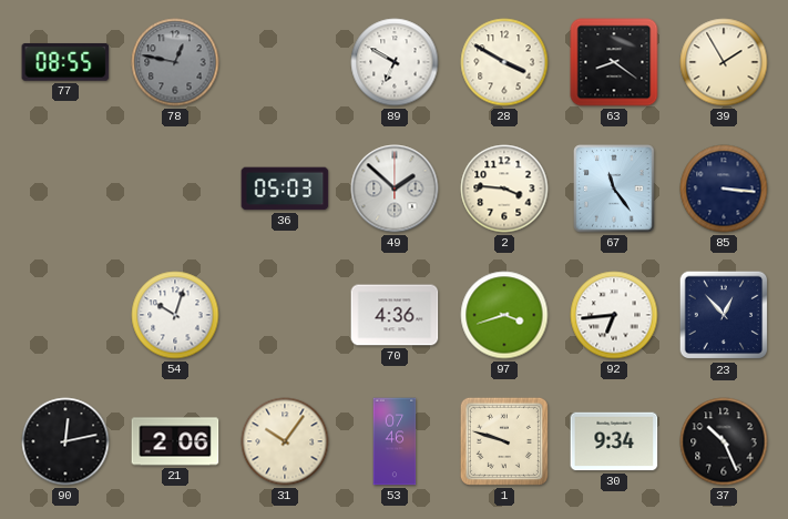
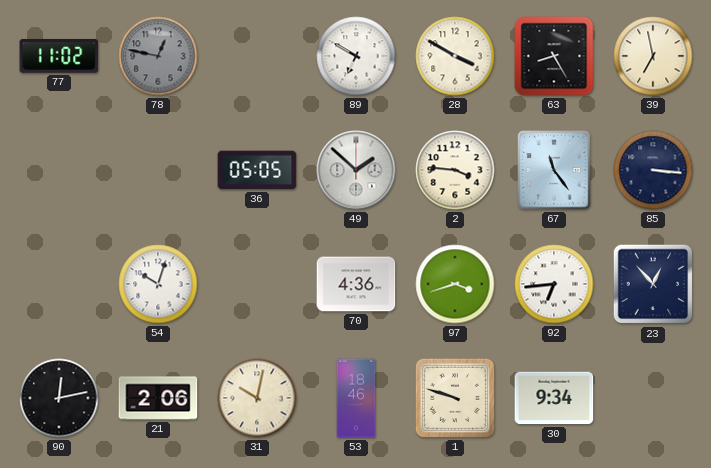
77: 08:55 -> 11:02 (59, 56)
63: 8:21 -> 8:25 (554, 56)
39: 1:55 -> 6:58 (653, 56)
36: 05:03 -> 05:05 (257, 170)
31: 10:06 -> 10:02 (257, 398)
53: 07:46 -> 18:46 (356, 398)
37: 10:26 -> none (724, 441)
